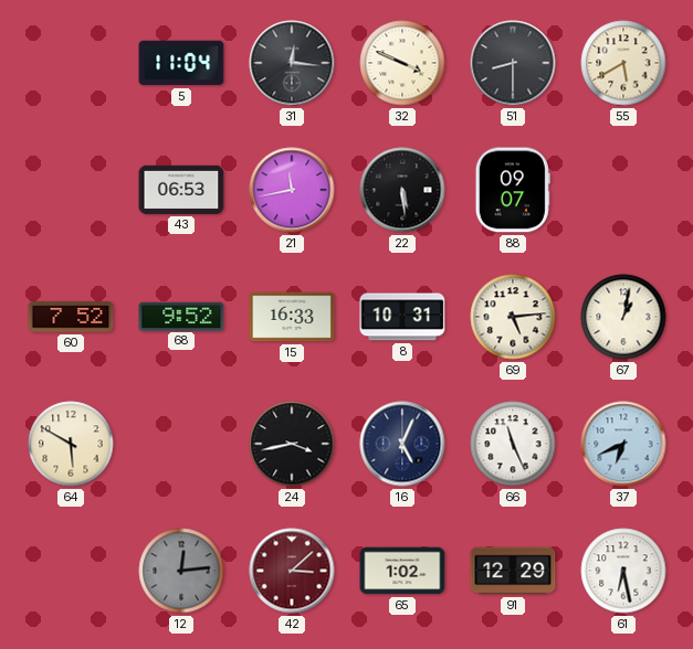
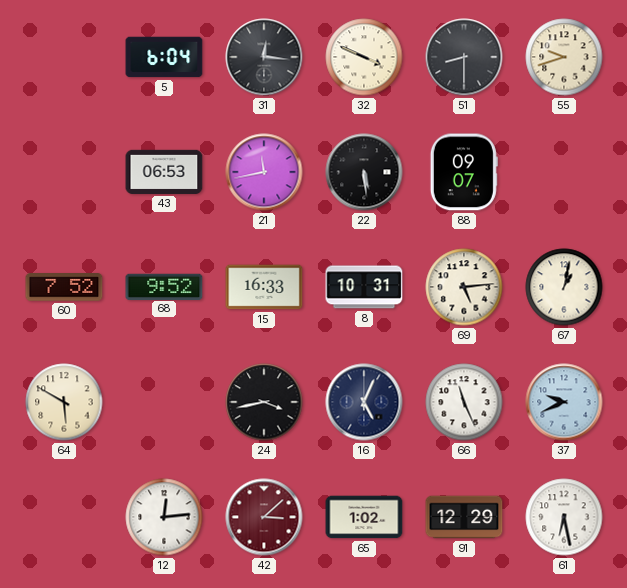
5: 11:04 -> 6:04 (164, 57)
55: 5:40 -> 9:42 (564, 57)
37: 6:41 -> 9:41 (564, 402)
12 dial: grey -> white (164, 517)
